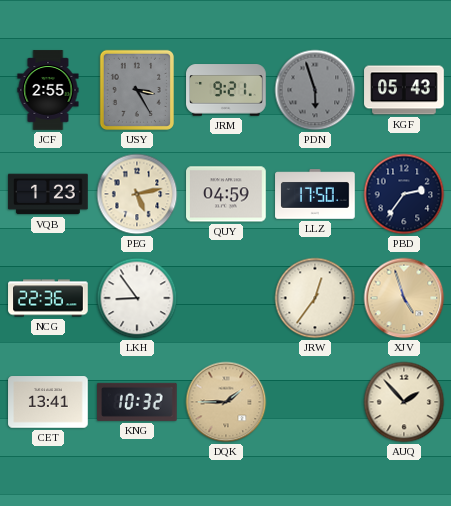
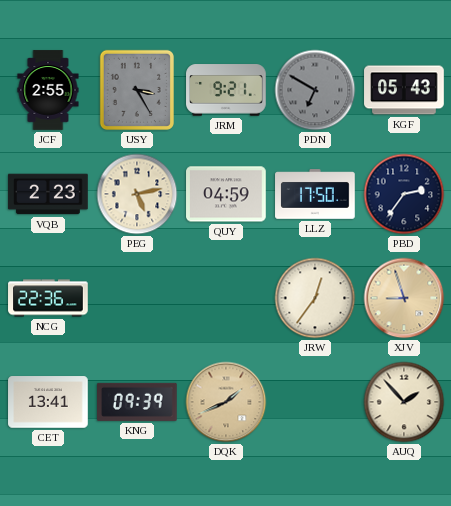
PDN: 5:57 -> 6:50 (315, 90)
VQB: 1:23 -> 2:23 (48, 194)
LKH: 8:54 -> none (137, 298)
XJV: 4:57 -> 8:57 (404, 298)
KNG: 10:32 -> 09:39 (138, 402)
DQK: 1:45 -> 1:41 (226, 402)
